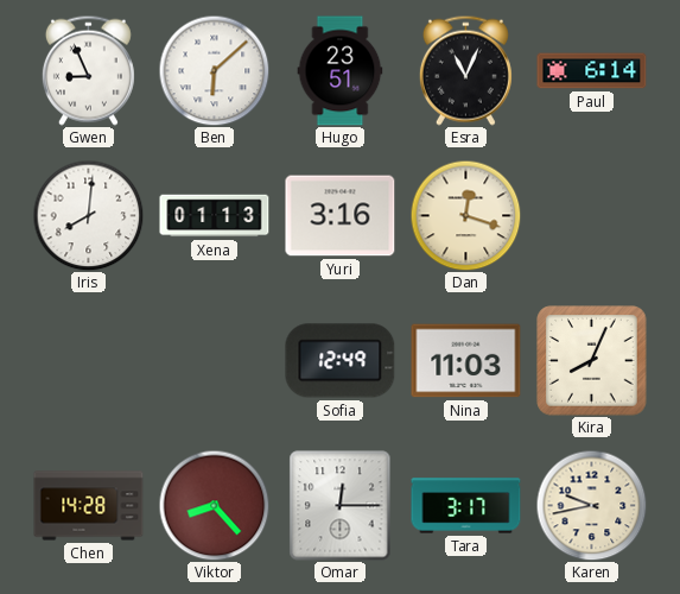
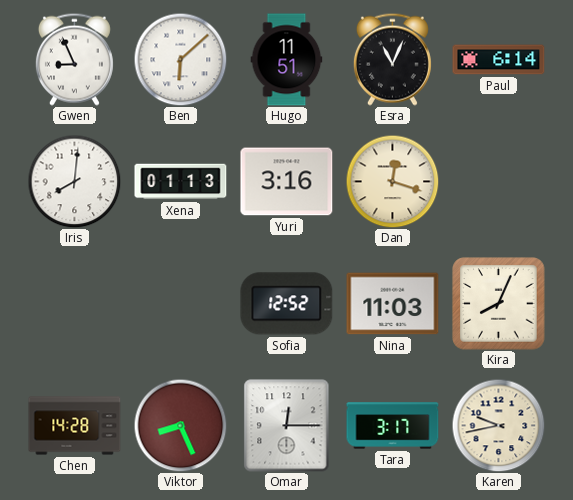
Hugo: 23:51 -> 11:51 (287, 60)
Sofia: 12:49 -> 12:52 (287, 304)
Viktor: 8:23 -> 8:26 (180, 425)
